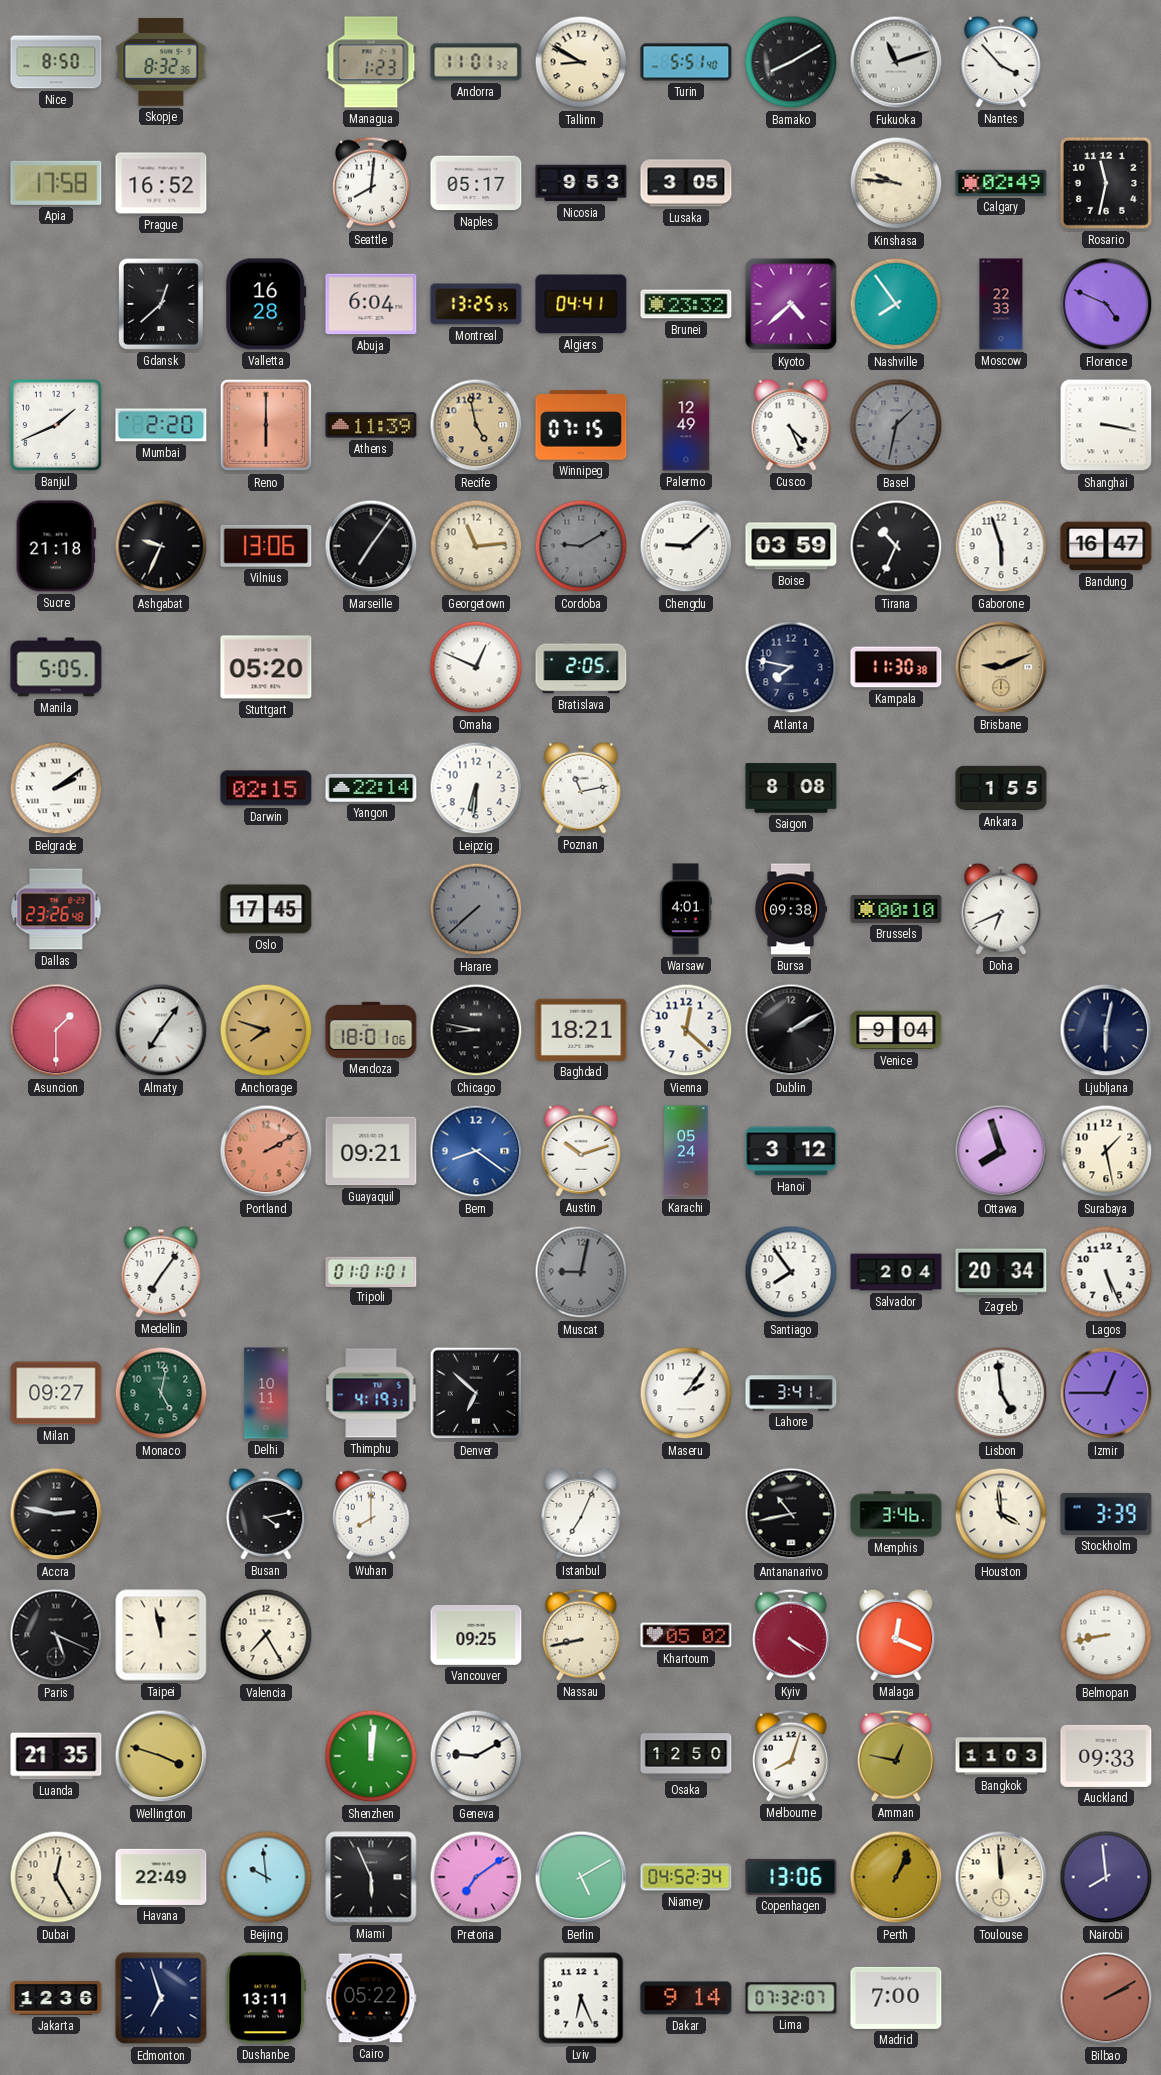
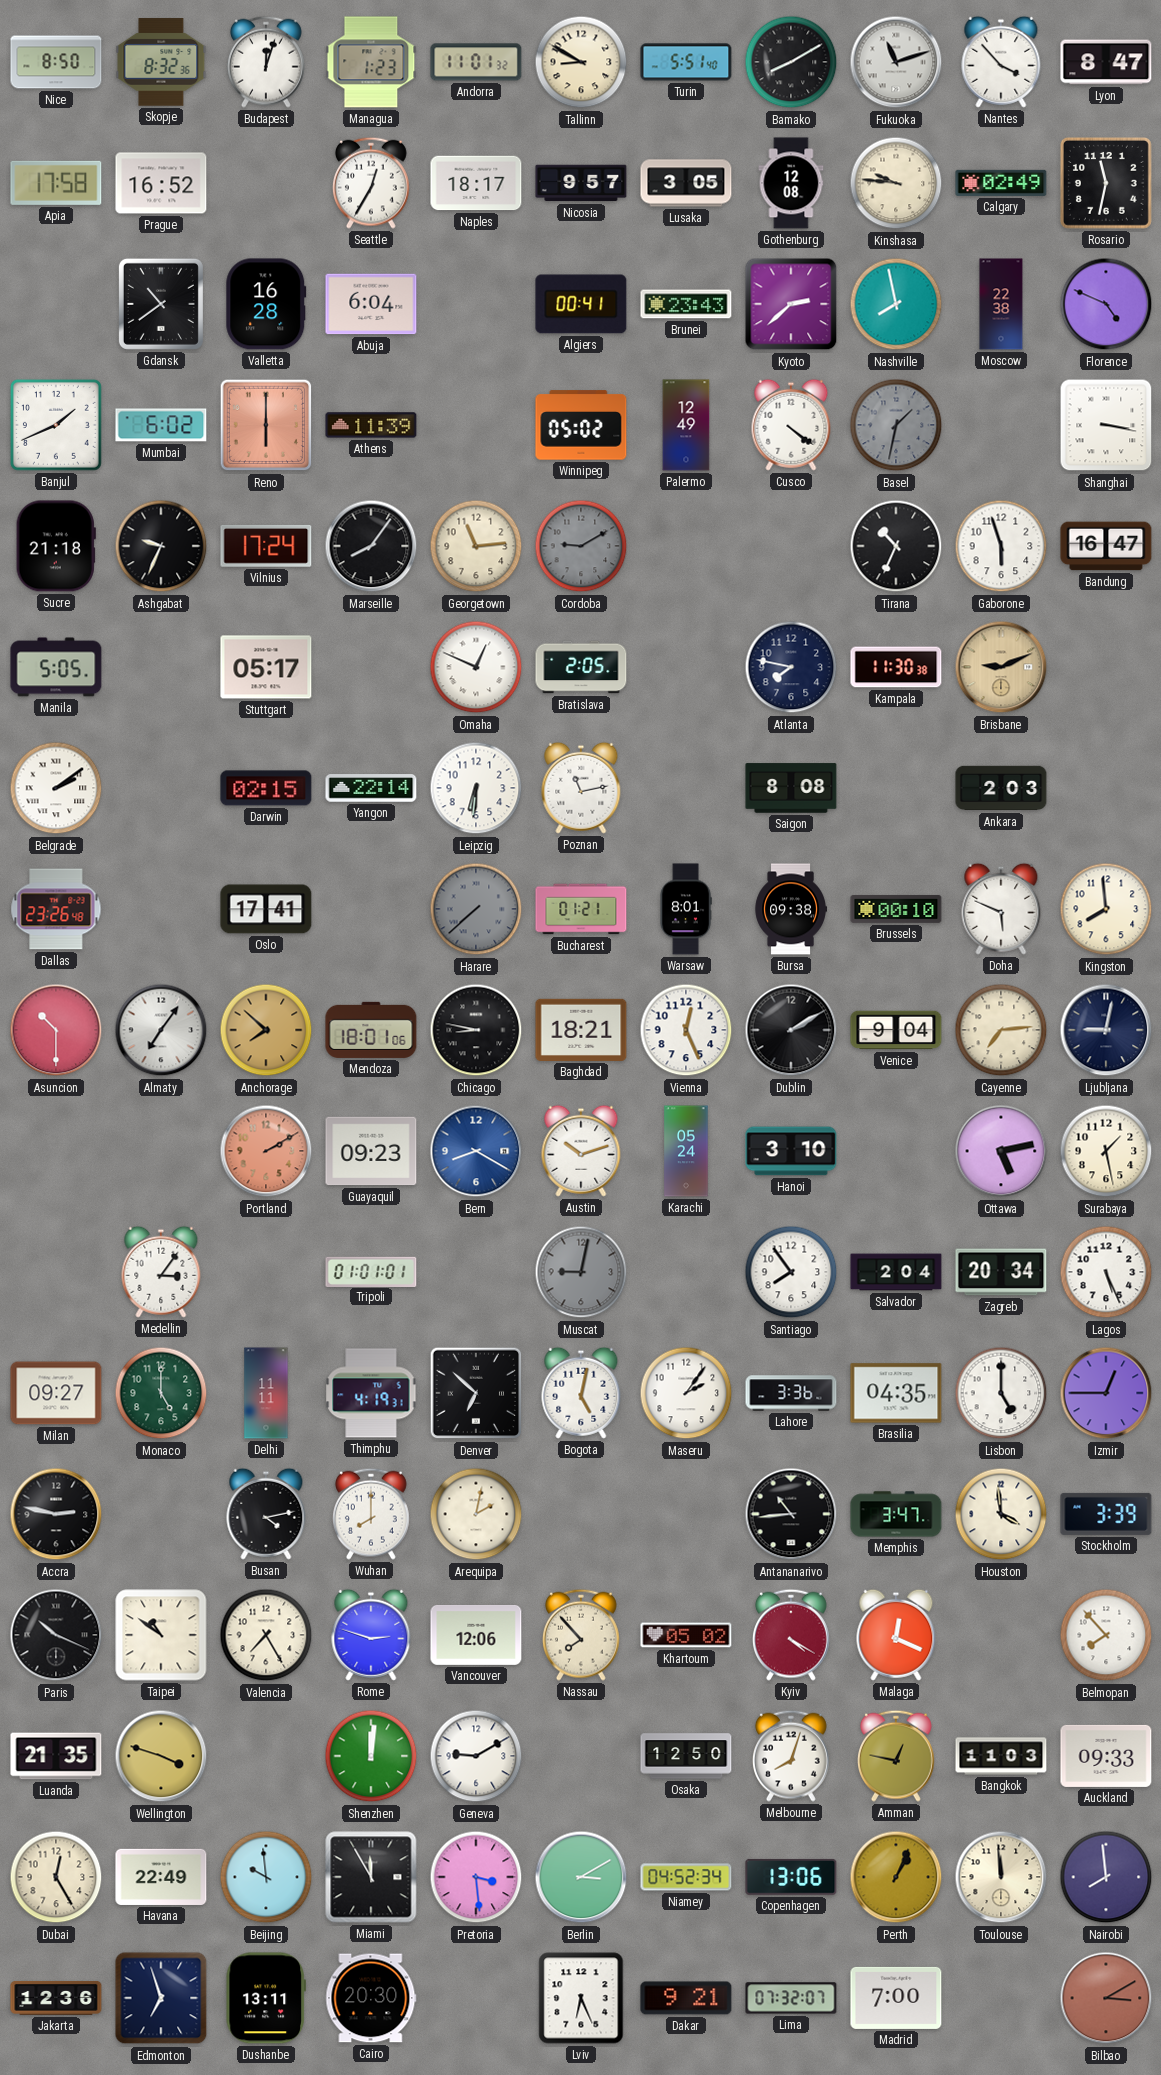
Budapest: none -> 12:03 (266, 62)
Lyon: none -> 8:47 (1106, 62)
Seattle: 8:01 -> 12:35 (371, 183)
Naples: 05:17 -> 18:17 (476, 183)
Nicosia: 9:53 -> 9:57 (581, 183)
Gothenburg: none -> 12:08 (791, 183)
Gdansk: 12:38 -> 10:39 (161, 304)
Montreal: 13:25 -> none (476, 304)
Algiers: 04:41 -> 00:41 (581, 304)
Brunei: 23:32 -> 23:43 (686, 304)
Kyoto: 4:38 -> 2:38 (791, 304)
Nashville: 7:54 -> 7:58 (896, 304)
Moscow: 22:33 -> 22:38 (1001, 304)
Mumbai: 2:20 -> 6:02 (161, 425)
Recife: 4:58 -> none (476, 425)
Winnipeg: 07:15 -> 05:02 (581, 425)
Cusco: 4:26 -> 4:21 (791, 425)
Vilnius: 13:06 -> 17:24 (266, 546)
Marseille: 7:06 -> 8:06 (371, 546)
Chengdu: 9:08 -> none (686, 546)
Boise: 03:59 -> none (791, 546)
Stuttgart: 05:20 -> 05:17 (266, 667)
Ankara: 1:55 -> 2:03 (1001, 788)
Oslo: 17:45 -> 17:41 (266, 909)
Bucharest: none -> 01:21 (581, 909)
Warsaw: 4:01 -> 8:01 (686, 909)
Doha: 6:41 -> 5:49 (1001, 909)
Kingston: none -> 7:59 (1106, 909)
Asuncion: 1:30 -> 10:30 (56, 1030)
Anchorage: 7:48 -> 7:52 (266, 1030)
Vienna: 12:22 -> 12:26 (686, 1030)
Cayenne: none -> 7:14 (1001, 1030)
Ljubljana: 6:02 -> 9:02 (1106, 1030)
Guayaquil: 09:21 -> 09:23 (371, 1151)
Bern: 8:21 -> 8:20 (476, 1151)
Hanoi: 3:12 -> 3:10 (791, 1151)
Ottawa: 7:57 -> 5:13 (1001, 1151)
Medellin: 7:06 -> 3:06 (161, 1272)
Monaco: 5:02 -> 5:00 (161, 1393)
Delhi: 10:11 -> 11:11 (266, 1393)
Bogota: none -> 5:02 (581, 1393)
Lahore: 3:41 -> 3:36 (791, 1393)
Brasilia: none -> 04:35 (896, 1393)
Lisbon: 4:59 -> 5:00 (1001, 1393)
Arequipa: none -> 2:02 (476, 1514)
Istanbul: 7:04 -> none (581, 1514)
Antananarivo: 10:43 -> 10:44 (791, 1514)
Memphis: 3:46 -> 3:47 (896, 1514)
Paris: 5:19 -> 10:19 (56, 1635)
Taipei: 11:58 -> 10:51 (161, 1635)
Rome: none -> 2:48 (371, 1635)
Vancouver: 09:25 -> 12:06 (476, 1635)
Nassau: 8:43 -> 7:53 (581, 1635)
Belmopan: 8:43 -> 7:53 (1106, 1635)
Miami: 5:56 -> 11:55 (371, 1877)
Pretoria: 7:09 -> 3:29 (476, 1877)
Berlin: 5:10 -> 3:10 (581, 1877)
Cairo: 05:22 -> 20:30 (371, 1998)
Dakar: 9:14 -> 9:21 (686, 1998)
Bilbao: 2:10 -> 3:10 (1106, 1998)
